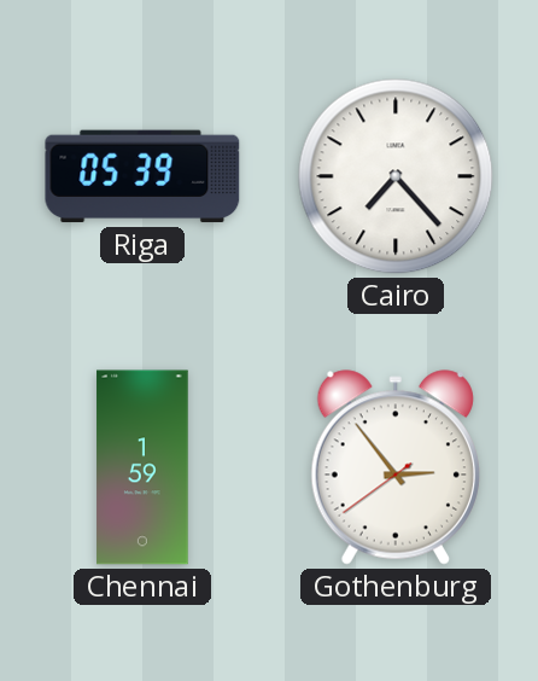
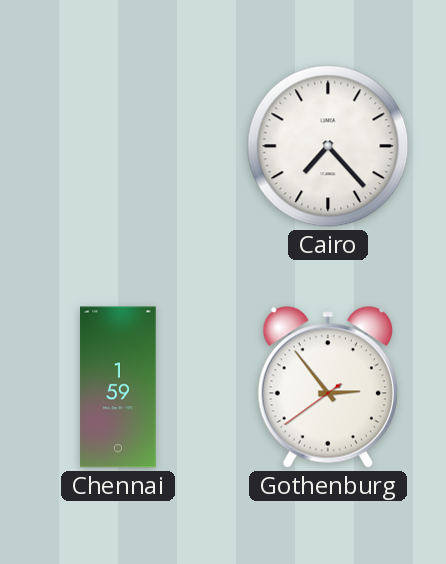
Riga: 05:39 -> none (142, 176)
